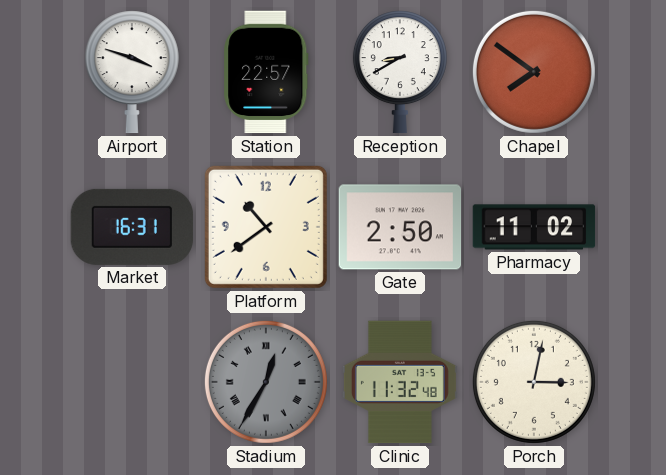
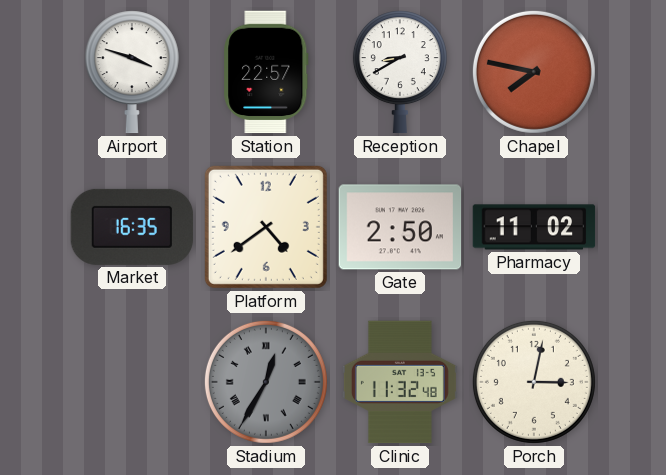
Chapel: 7:51 -> 7:47 (534, 72)
Market: 16:31 -> 16:35 (132, 227)
Platform: 10:39 -> 4:39 (266, 227)
